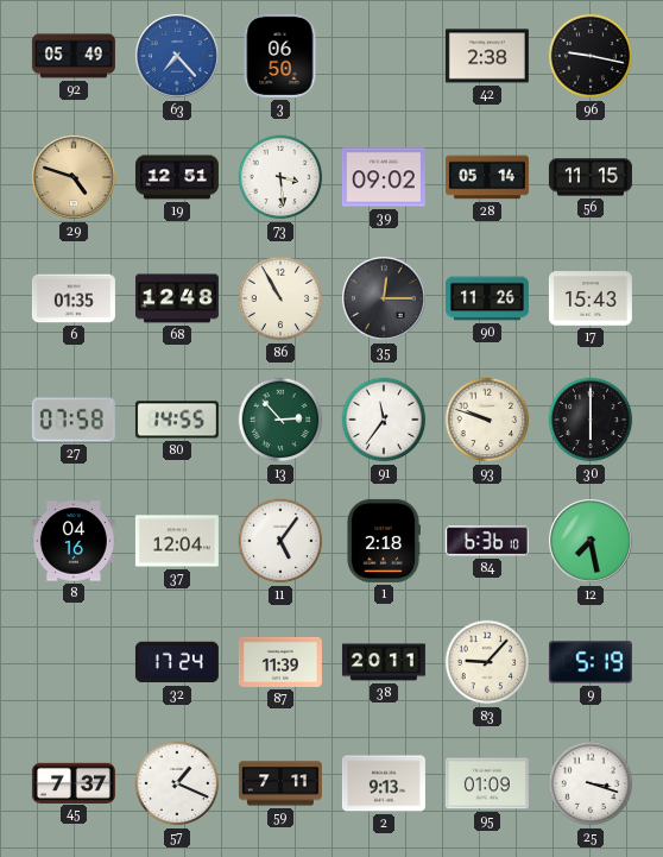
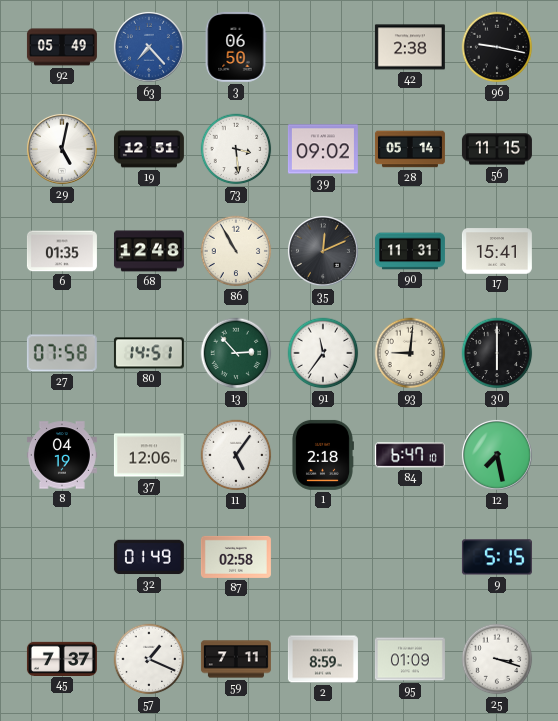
29: 4:48 -> 5:02 (62, 149)
29 dial: champagne -> white (62, 149)
35: 12:15 -> 12:11 (323, 251)
90: 11:26 -> 11:31 (410, 251)
17: 15:43 -> 15:41 (497, 251)
80: 14:55 -> 14:51 (149, 353)
93: 9:48 -> 9:01 (410, 353)
8: 04:16 -> 04:19 (62, 455)
37: 12:04 -> 12:06 (149, 455)
84: 6:36 -> 6:47 (410, 455)
32: 17:24 -> 01:49 (149, 557)
87: 11:39 -> 02:58 (236, 557)
38: 20:11 -> none (384, 662)
83: 9:07 -> none (487, 662)
9: 5:19 -> 5:15 (497, 557)
2: 9:13 -> 8:59 (323, 659)
